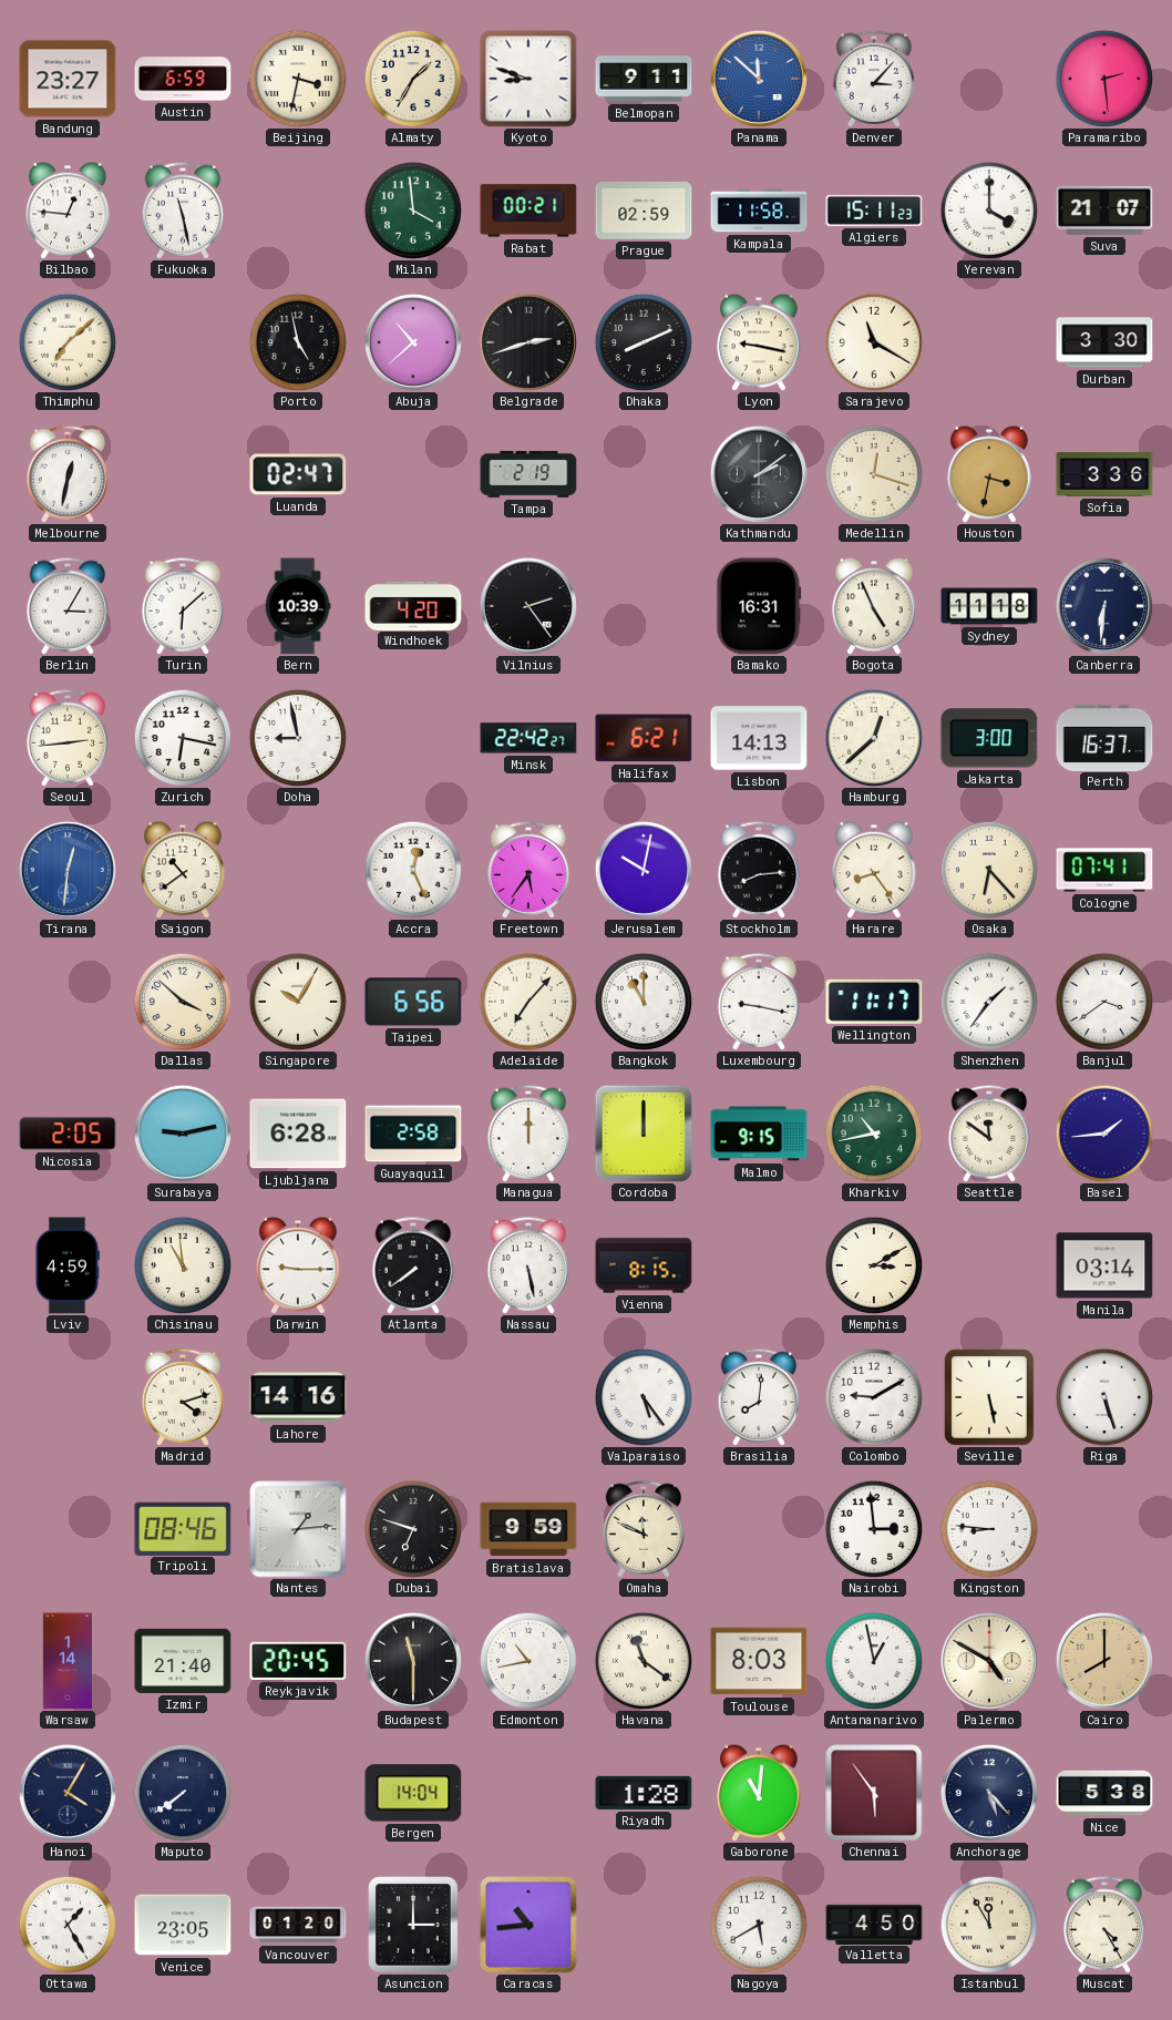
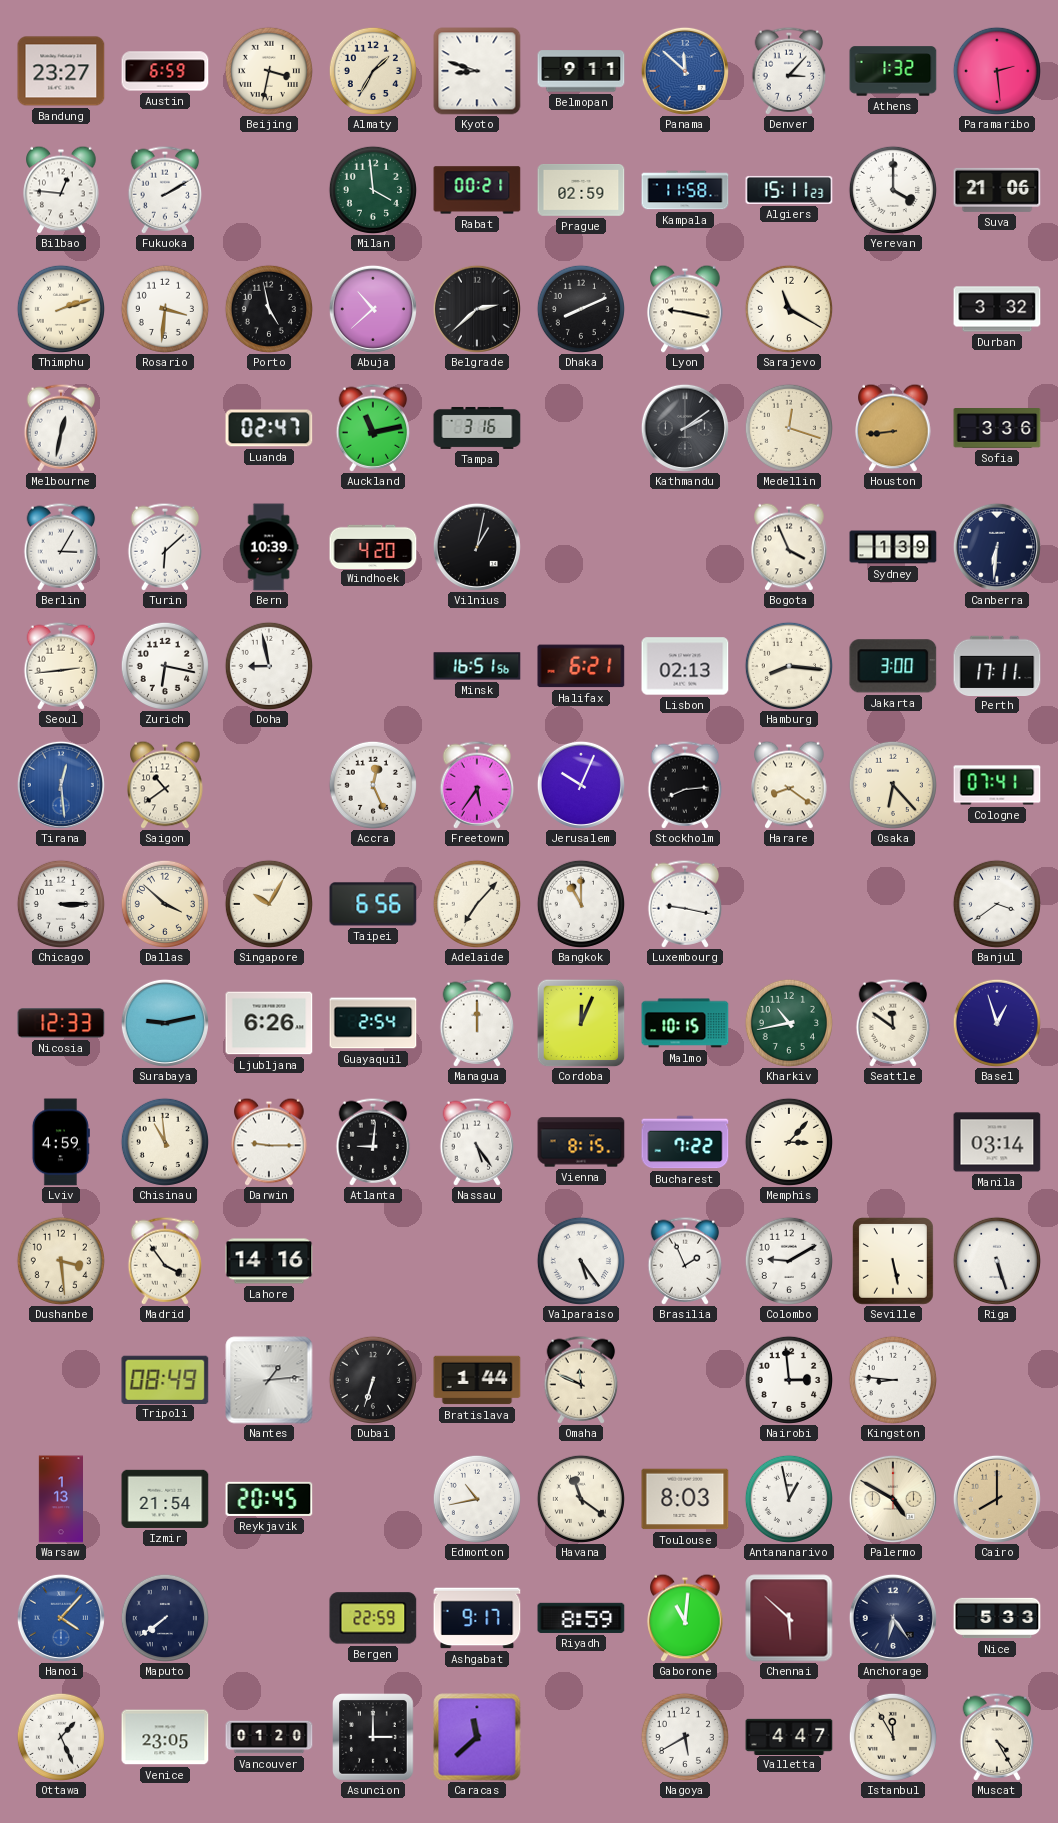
Athens: none -> 1:32 (893, 71)
Fukuoka: 11:28 -> 2:10 (165, 190)
Suva: 21:07 -> 21:06 (997, 190)
Thimphu: 7:08 -> 2:12 (61, 309)
Rosario: none -> 3:31 (165, 309)
Belgrade: 2:42 -> 2:38 (477, 309)
Durban: 3:30 -> 3:32 (997, 309)
Auckland: none -> 11:13 (373, 428)
Tampa: 2:19 -> 3:16 (477, 428)
Houston: 3:32 -> 8:44 (893, 428)
Vilnius: 2:24 -> 1:02 (477, 547)
Bamako: 16:31 -> none (759, 606)
Bogota: 4:56 -> 3:56 (789, 547)
Sydney: 11:18 -> 1:39 (893, 547)
Minsk: 22:42 -> 16:51 (477, 666)
Lisbon: 14:13 -> 02:13 (685, 666)
Hamburg: 12:38 -> 8:16 (789, 666)
Perth: 16:37 -> 17:11 (997, 665)
Tirana: 12:31 -> 12:29 (61, 785)
Jerusalem: 10:02 -> 10:04 (581, 785)
Harare: 8:24 -> 8:21 (789, 785)
Chicago: none -> 3:15 (61, 904)
Wellington: 11:17 -> none (874, 1002)
Shenzhen: 1:36 -> none (989, 1002)
Nicosia: 2:05 -> 12:33 (61, 1023)
Ljubljana: 6:28 -> 6:26 (269, 1023)
Guayaquil: 2:58 -> 2:54 (373, 1023)
Cordoba: 12:00 -> 12:04 (581, 1023)
Malmo: 9:15 -> 10:15 (685, 1023)
Basel: 1:44 -> 12:57 (997, 1023)
Atlanta: 7:39 -> 9:01 (373, 1142)
Nassau: 5:28 -> 5:24 (477, 1142)
Bucharest: none -> 7:22 (685, 1142)
Memphis: 3:10 -> 3:07 (789, 1142)
Dushanbe: none -> 3:29 (61, 1261)
Madrid: 4:12 -> 3:54 (165, 1261)
Brasilia: 8:01 -> 1:56 (685, 1261)
Tripoli: 08:46 -> 08:49 (165, 1379)
Dubai: 6:48 -> 6:33 (373, 1380)
Bratislava: 9:59 -> 1:44 (477, 1380)
Warsaw: 1:14 -> 1:13 (60, 1499)
Izmir: 21:40 -> 21:54 (165, 1499)
Budapest: 11:30 -> none (413, 1661)
Hanoi: 4:05 -> 4:07 (61, 1618)
Hanoi dial: navy -> blue (61, 1618)
Bergen: 14:04 -> 22:59 (373, 1618)
Ashgabat: none -> 9:17 (477, 1618)
Riyadh: 1:28 -> 8:59 (581, 1618)
Chennai: 5:54 -> 5:52 (789, 1618)
Anchorage: 5:23 -> 6:24 (893, 1618)
Nice: 5:38 -> 5:33 (997, 1618)
Ottawa: 1:25 -> 1:26 (61, 1737)
Caracas: 10:44 -> 11:38 (477, 1737)
Valletta: 4:50 -> 4:47 (789, 1736)
